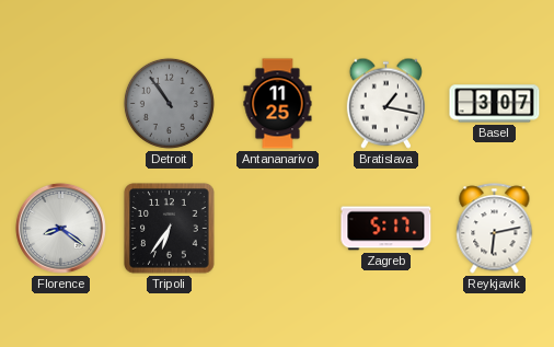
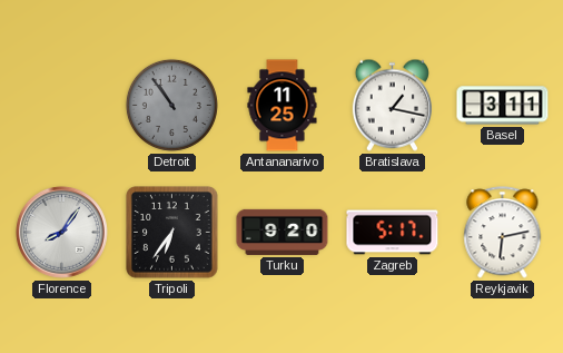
Basel: 3:07 -> 3:11 (503, 106)
Florence: 8:21 -> 8:06 (61, 232)
Turku: none -> 9:20 (283, 232)
